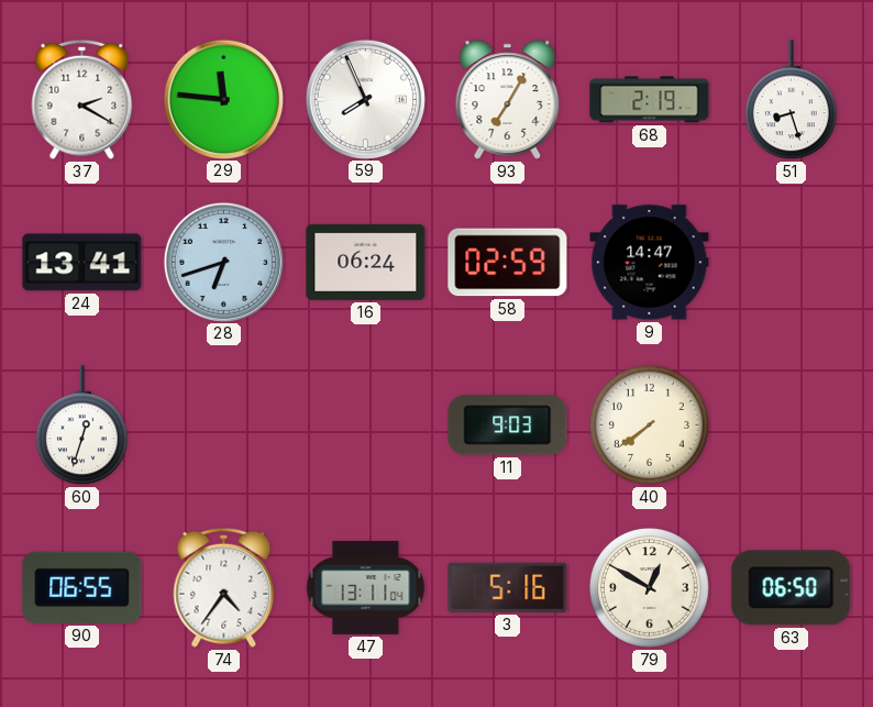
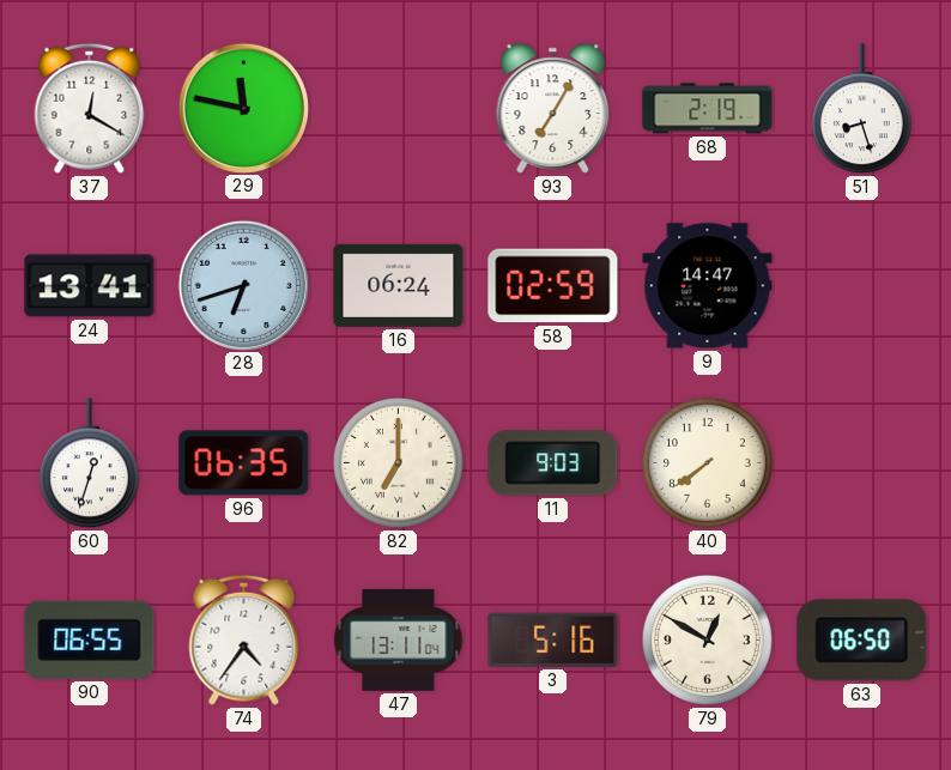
37: 2:20 -> 12:20 (90, 108)
29: 11:46 -> 11:47 (243, 108)
59: 7:56 -> none (365, 99)
96: none -> 06:35 (244, 463)
82: none -> 7:00 (399, 463)
